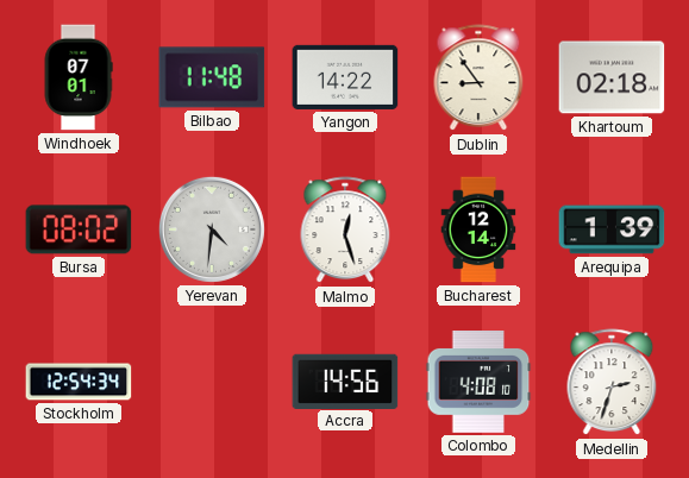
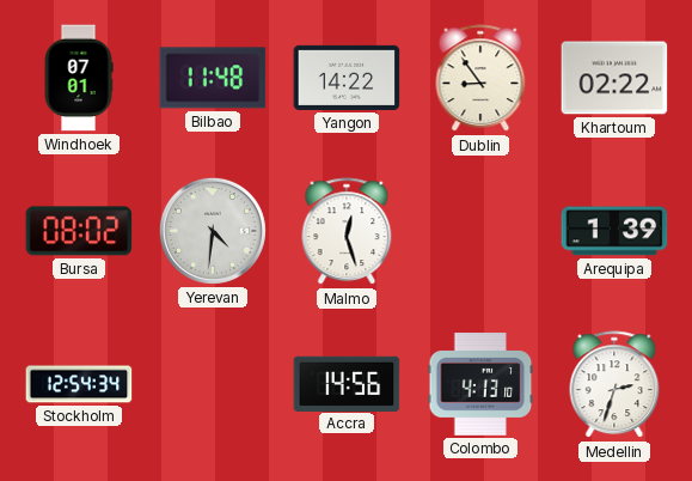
Khartoum: 02:18 -> 02:22 (614, 78)
Bucharest: 12:14 -> none (478, 229)
Colombo: 4:08 -> 4:13 (480, 385)
